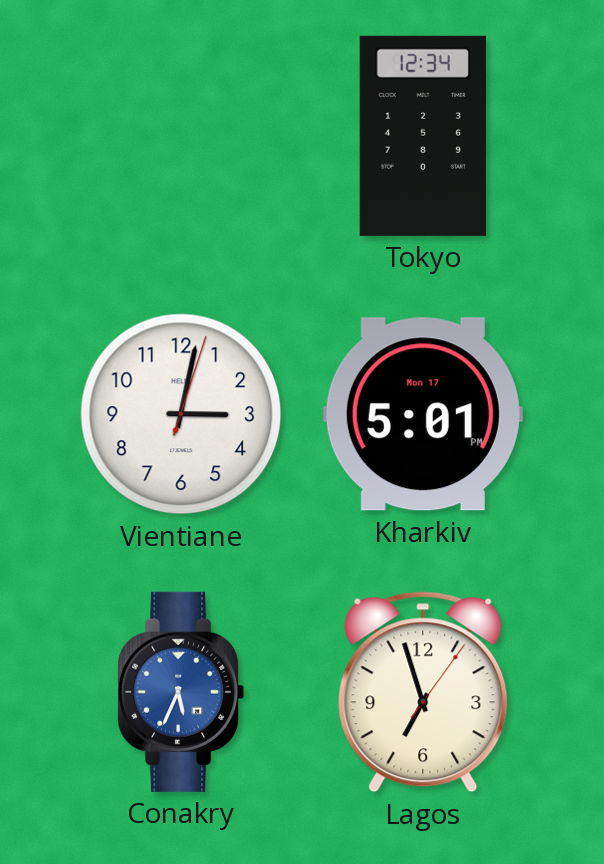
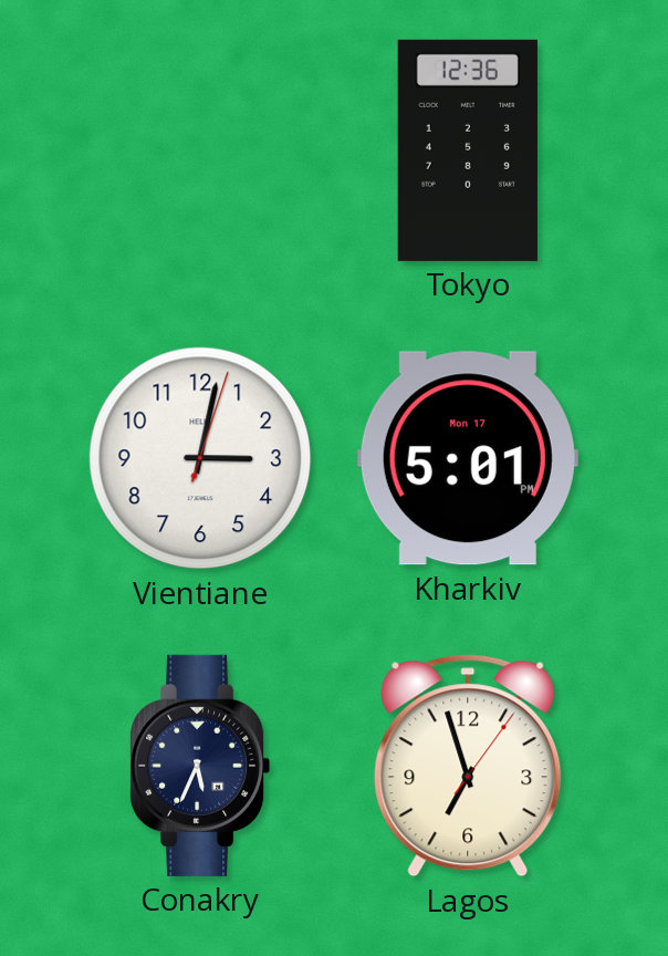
Tokyo: 12:34 -> 12:36 (468, 150)
Conakry dial: blue -> navy (200, 766)
